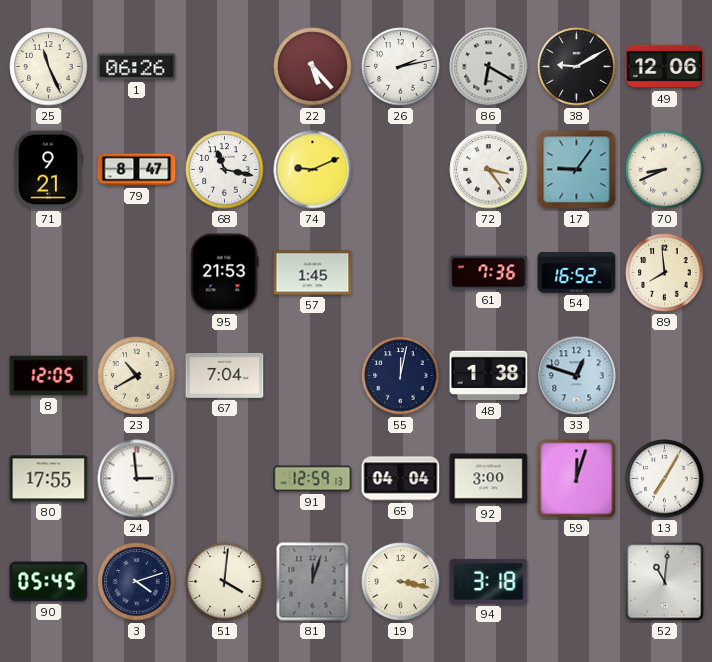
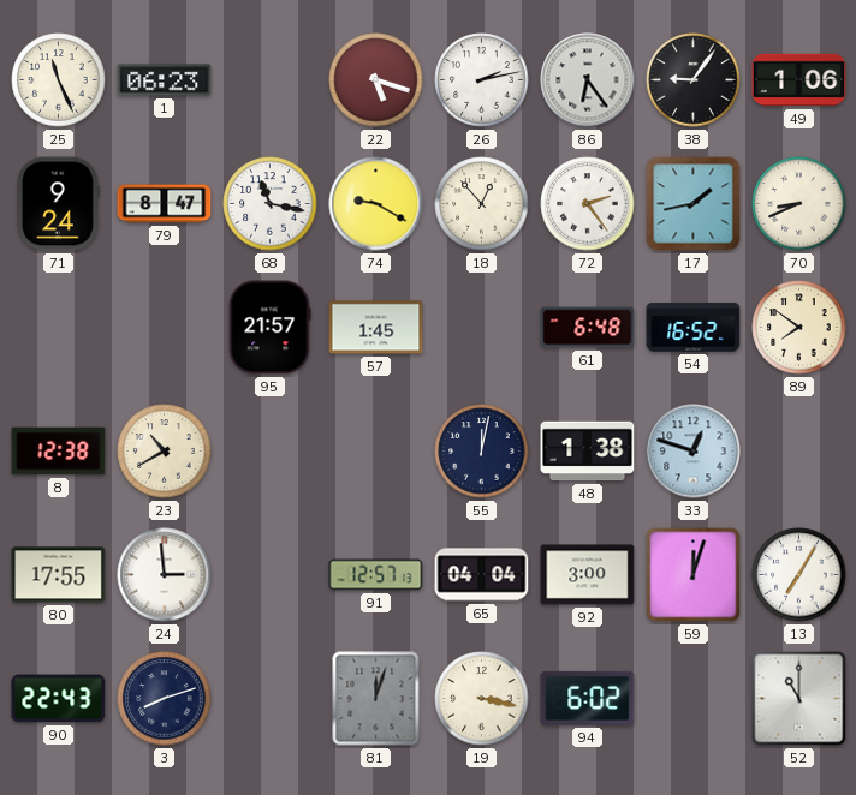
1: 06:26 -> 06:23 (165, 80)
22: 5:23 -> 5:18 (376, 80)
86: 6:20 -> 6:24 (588, 80)
38: 9:10 -> 9:06 (694, 80)
49: 12:06 -> 1:06 (799, 80)
71: 9:21 -> 9:24 (58, 204)
74: 9:11 -> 9:20 (376, 204)
18: none -> 12:53 (482, 204)
72: 3:24 -> 2:24 (588, 204)
17: 9:06 -> 1:43 (694, 204)
95: 21:53 -> 21:57 (269, 328)
61: 7:36 -> 6:48 (588, 328)
89: 7:59 -> 7:51 (799, 328)
8: 12:05 -> 12:38 (59, 452)
67: 7:04 -> none (225, 376)
91: 12:59 -> 12:57 (376, 575)
90: 05:45 -> 22:43 (59, 699)
3: 4:12 -> 8:12 (165, 699)
51: 4:01 -> none (225, 582)
94: 3:18 -> 6:02 (588, 698)
52: 11:01 -> 11:00 (799, 699)
